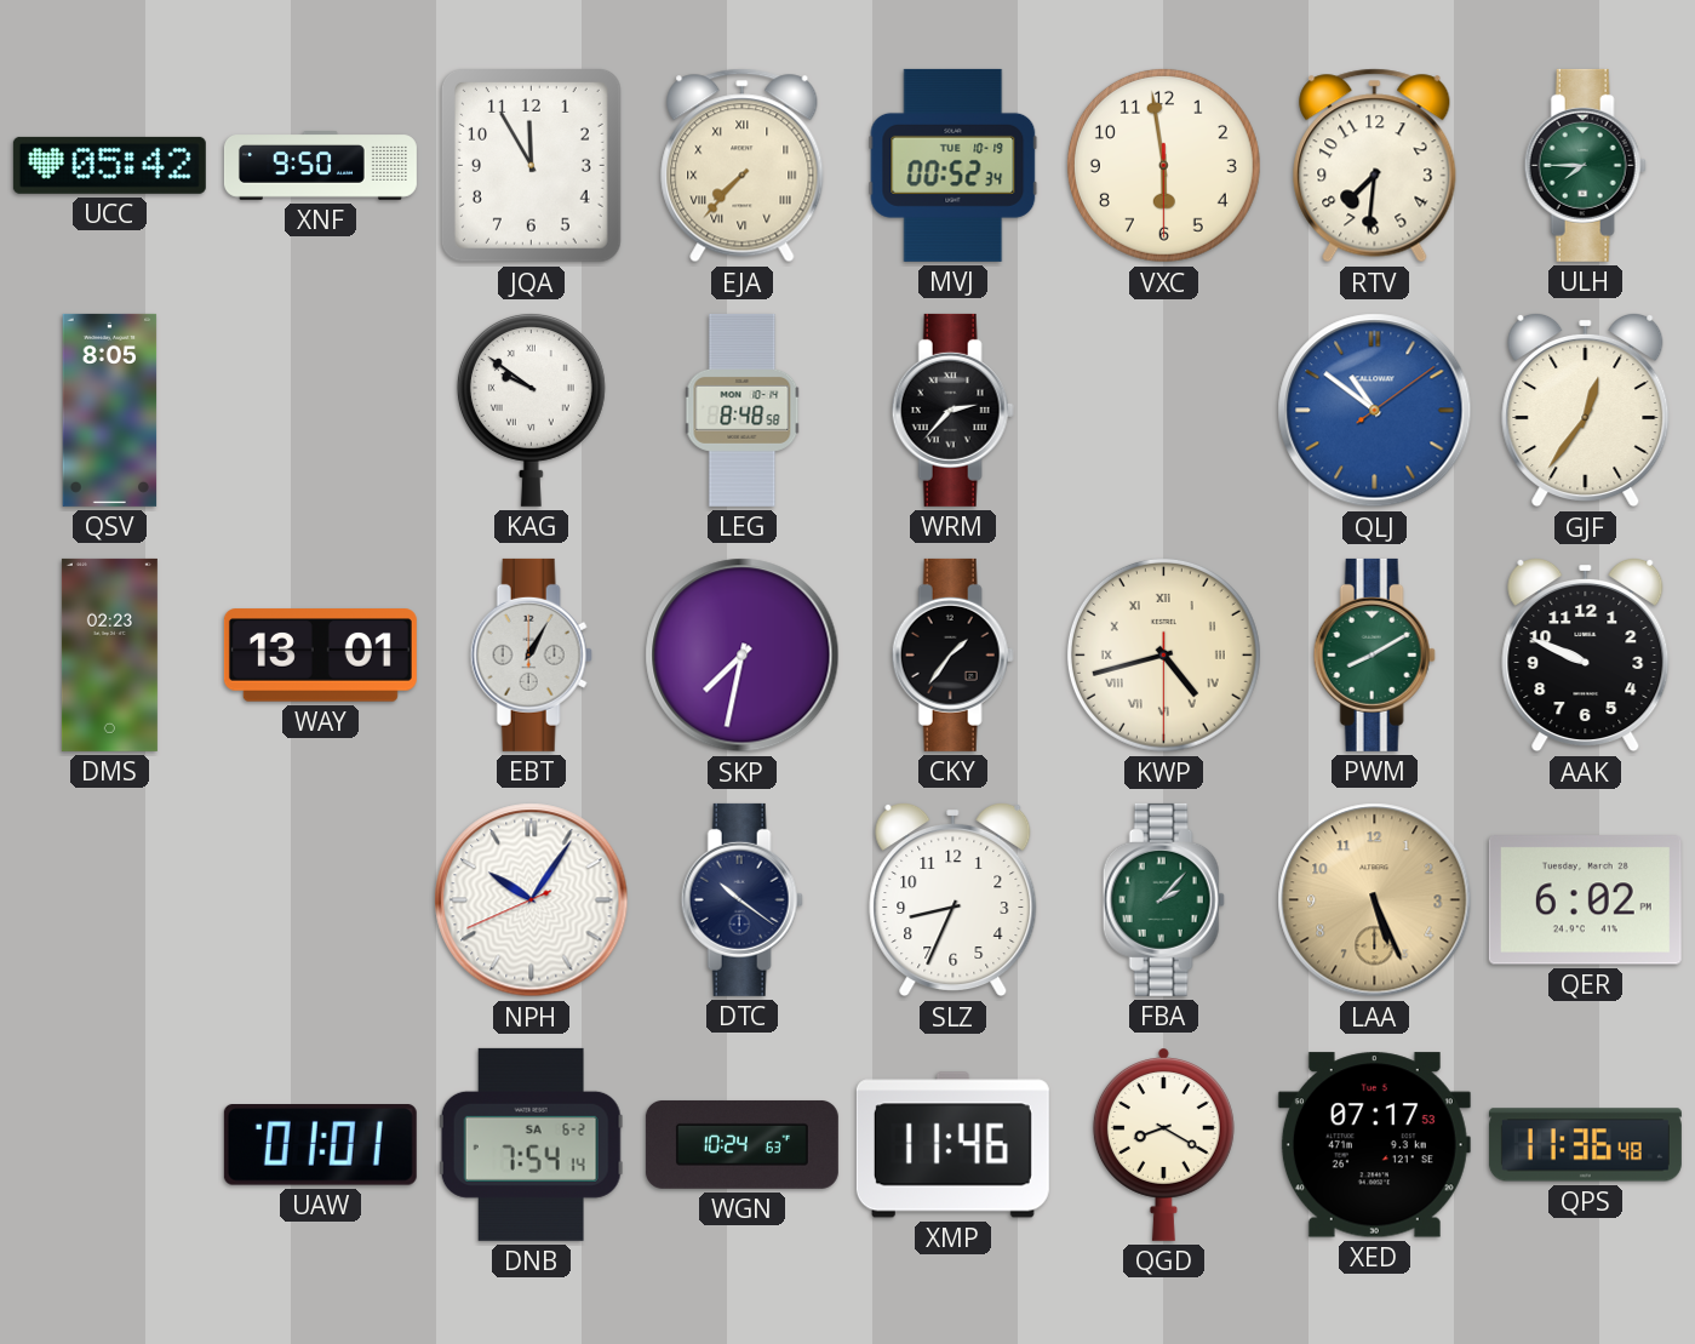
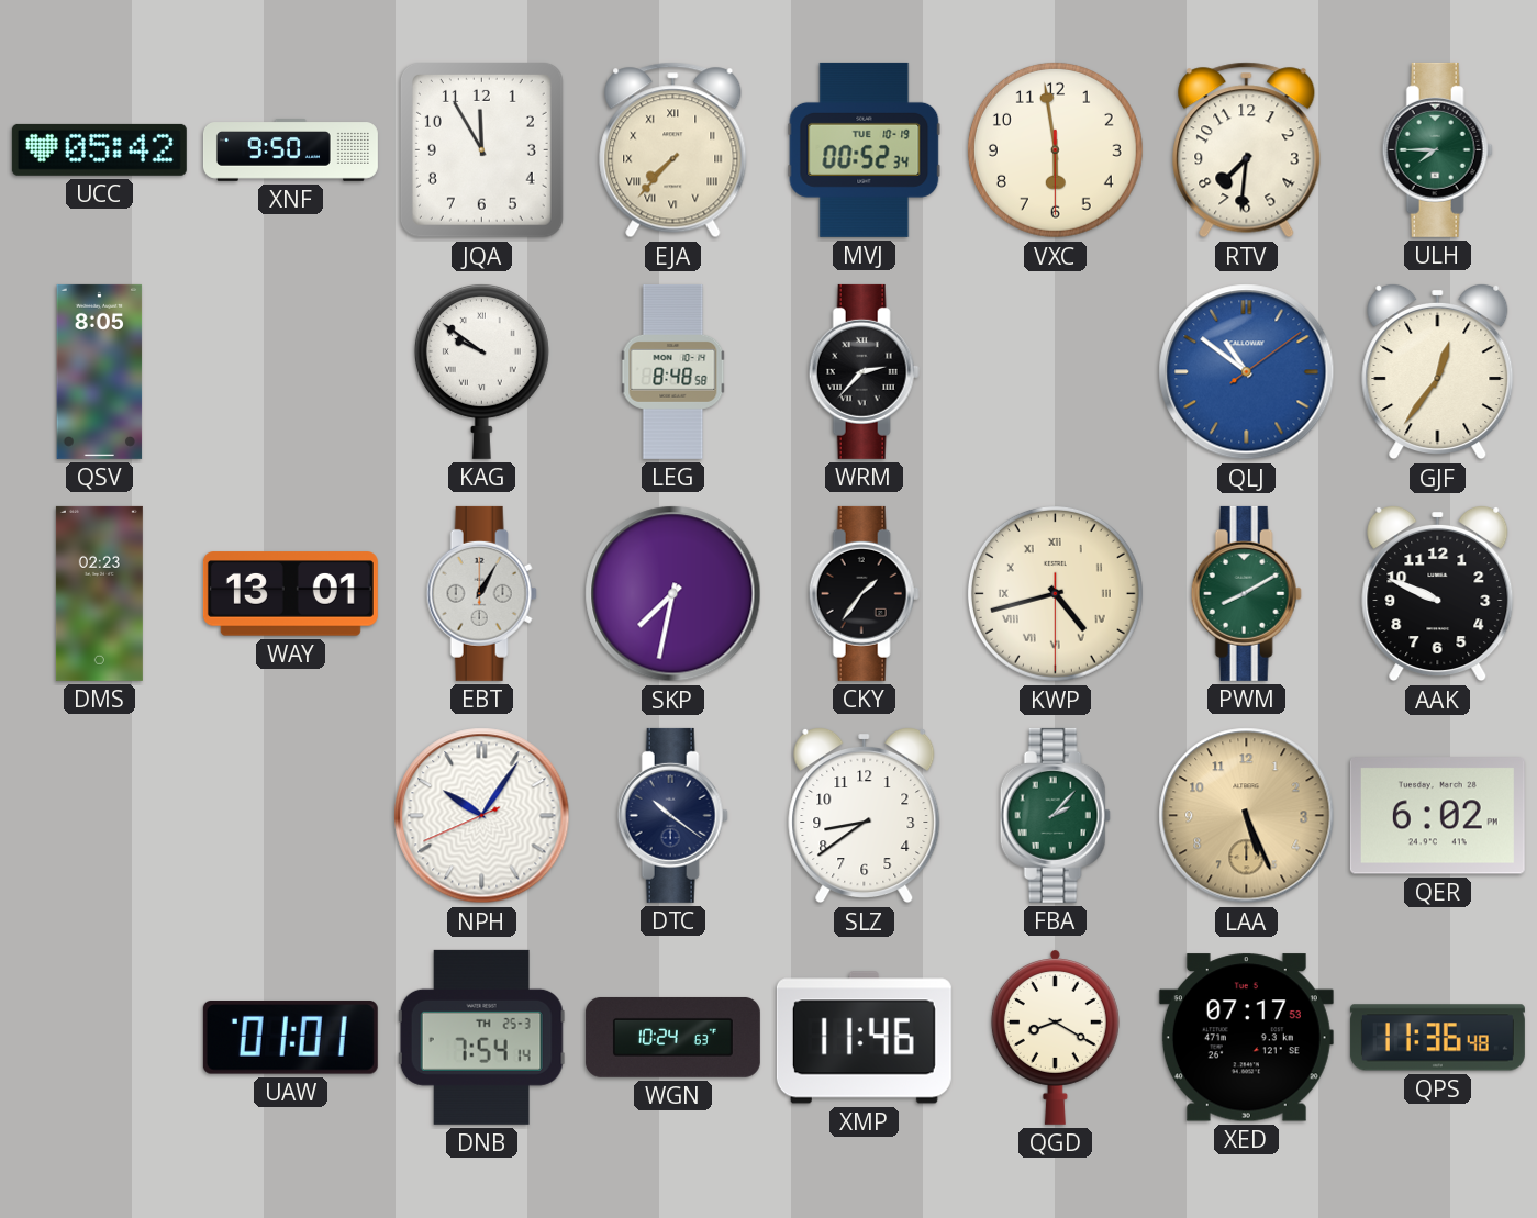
SLZ: 8:34 -> 8:39 (865, 815)
DNB date: SA 6-2 -> TH 25-3 (481, 1037)
